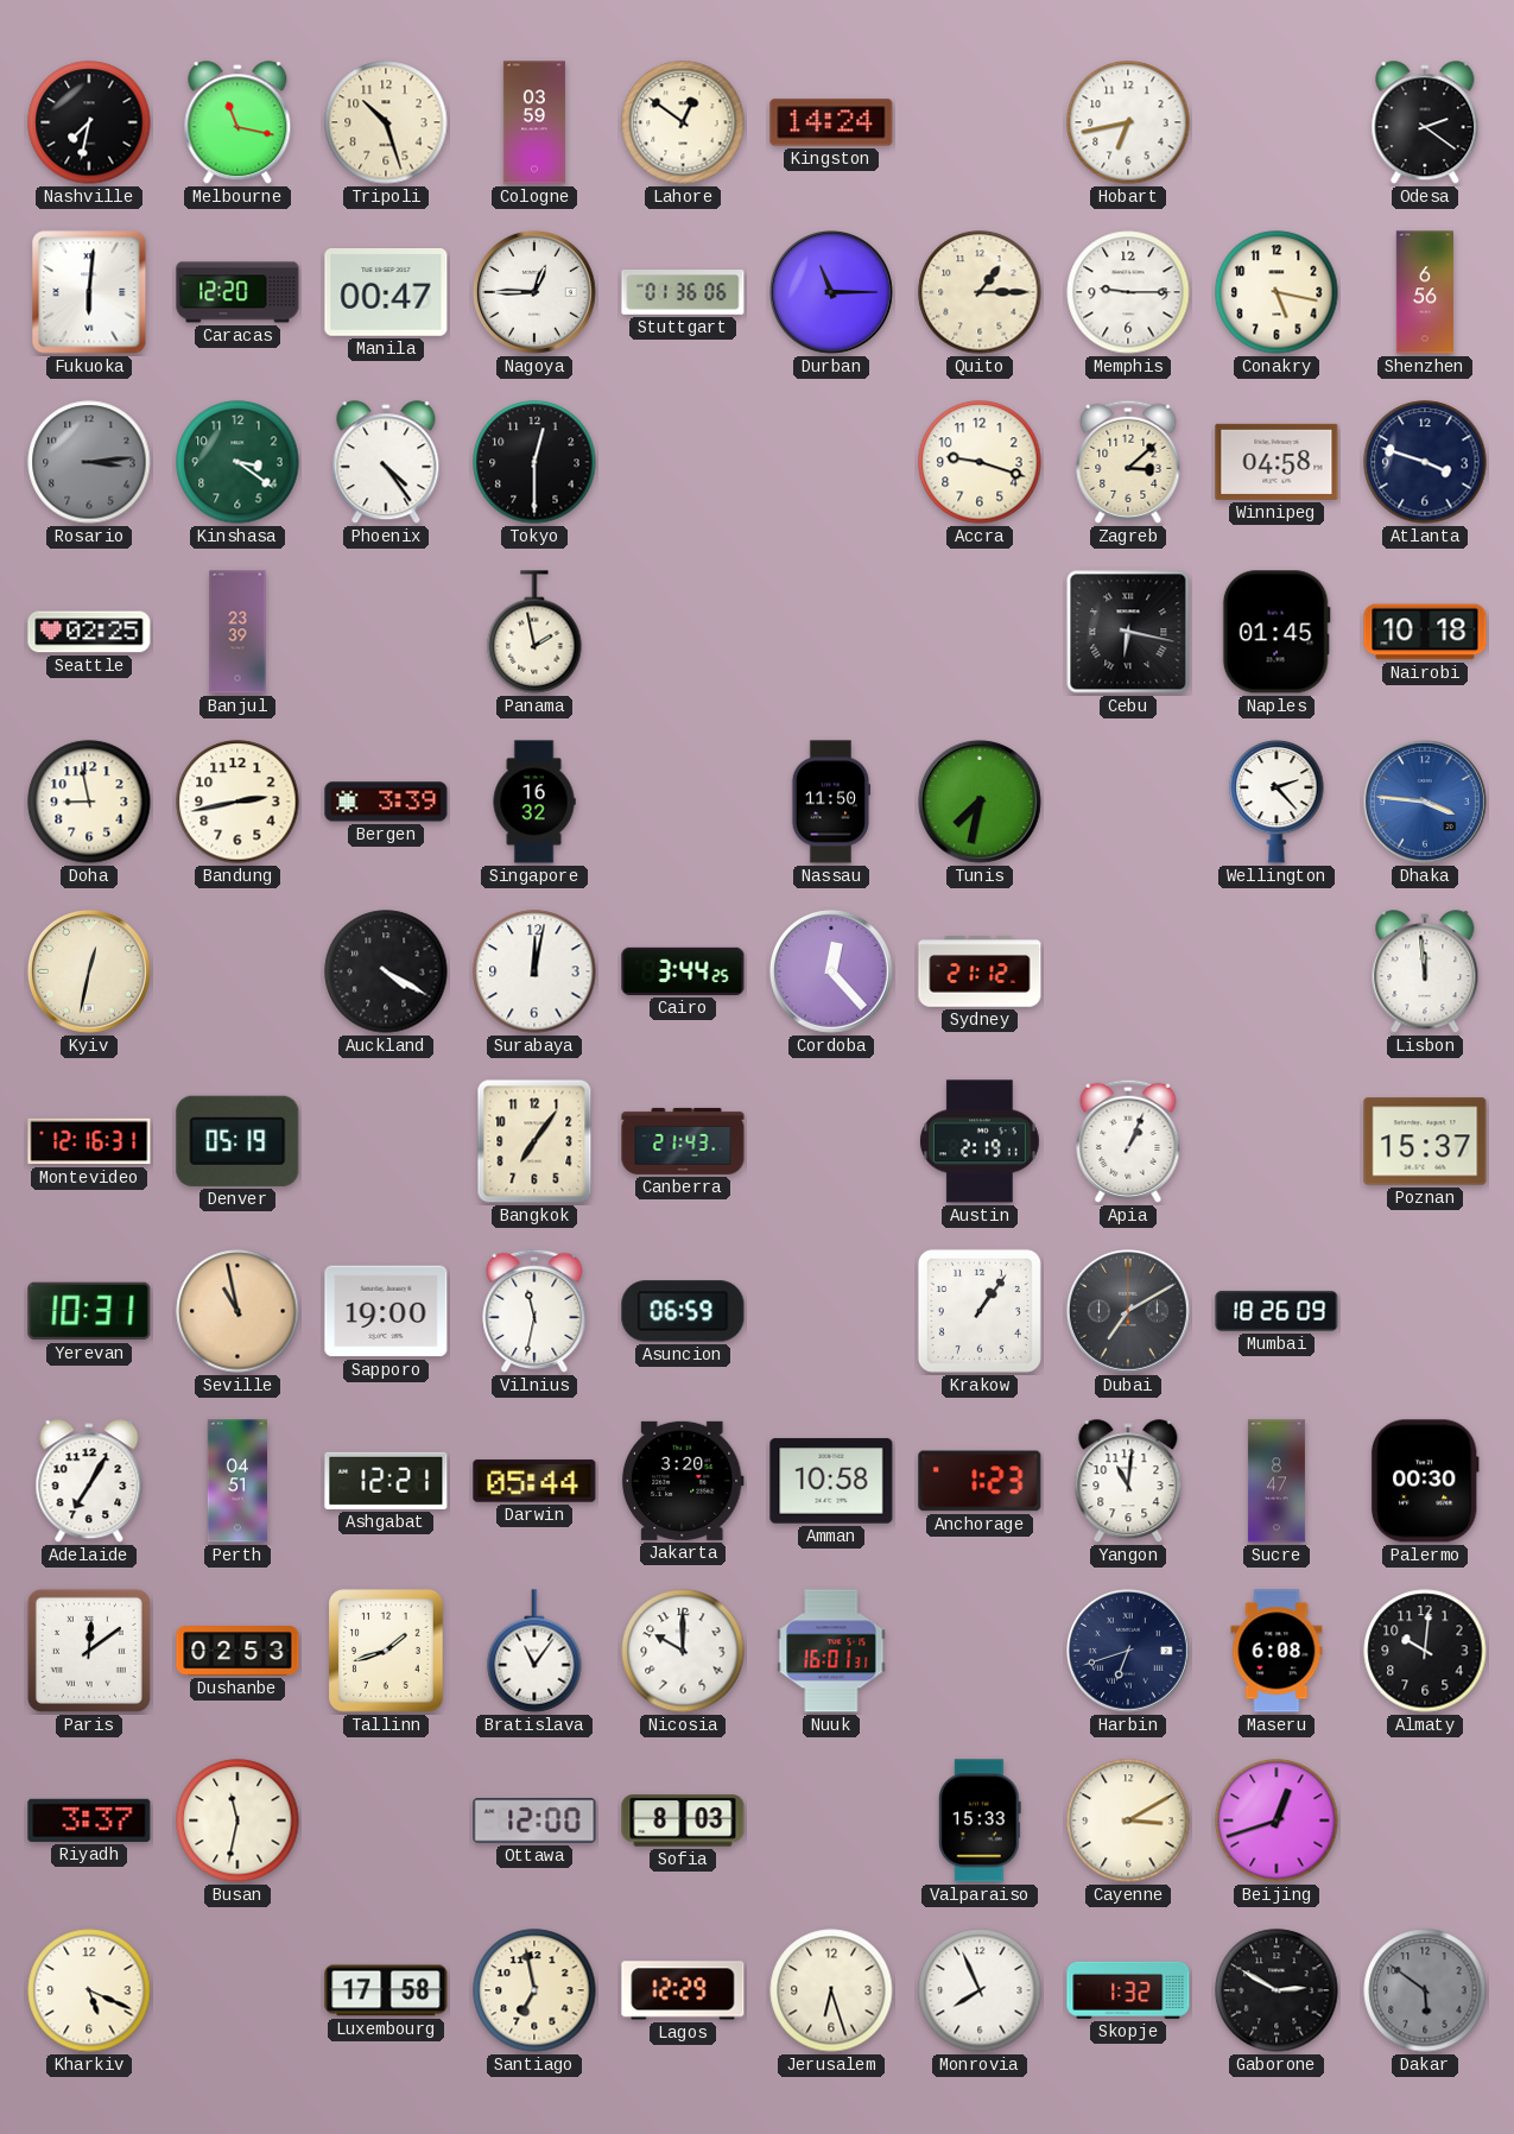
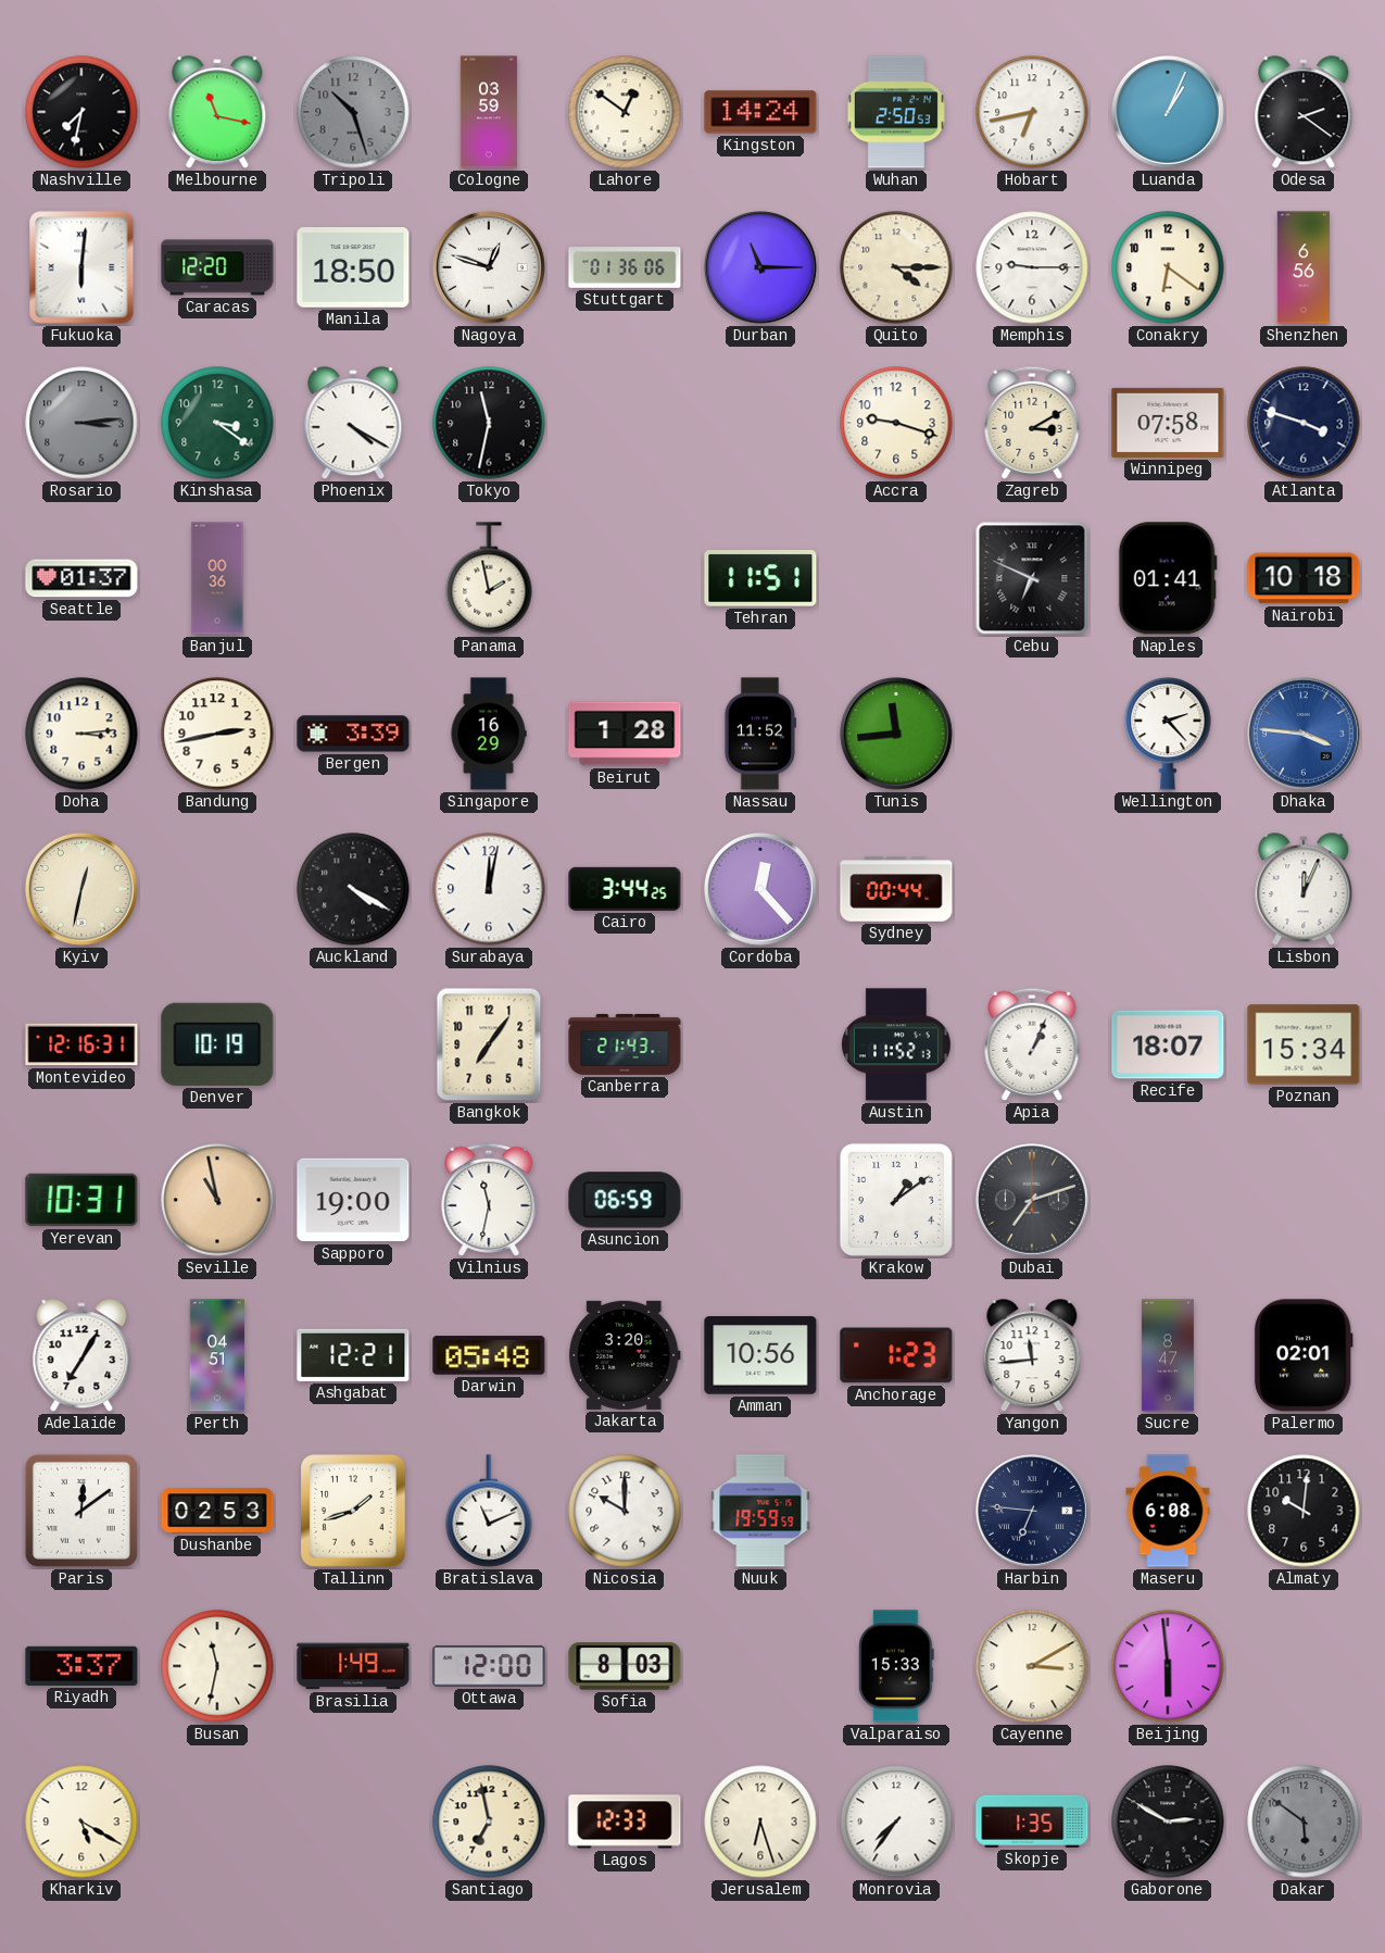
Tripoli dial: cream -> grey (353, 112)
Wuhan: none -> 2:50 (896, 112)
Luanda: none -> 1:04 (1169, 113)
Manila: 00:47 -> 18:50 (353, 267)
Nagoya: 12:45 -> 12:48 (490, 268)
Quito: 1:15 -> 4:15 (896, 267)
Conakry: 5:17 -> 6:21 (1168, 267)
Phoenix: 4:24 -> 4:20 (353, 424)
Tokyo: 12:30 -> 11:32 (489, 423)
Zagreb: 3:08 -> 3:10 (1032, 423)
Winnipeg: 04:58 -> 07:58 (1168, 423)
Seattle: 02:25 -> 01:37 (81, 578)
Banjul: 23:39 -> 00:36 (217, 578)
Tehran: none -> 11:51 (760, 578)
Cebu: 6:17 -> 6:49 (1032, 578)
Naples: 01:45 -> 01:41 (1168, 578)
Doha: 8:58 -> 3:14 (81, 734)
Singapore: 16:32 -> 16:29 (489, 734)
Beirut: none -> 1:28 (625, 734)
Nassau: 11:50 -> 11:52 (759, 734)
Tunis: 7:32 -> 11:44 (897, 735)
Sydney: 21:12 -> 00:44 (896, 889)
Lisbon: 11:59 -> 12:04 (1304, 890)
Denver: 05:19 -> 10:19 (217, 1044)
Austin: 2:19 -> 11:52 (896, 1044)
Recife: none -> 18:07 (1168, 1044)
Poznan: 15:37 -> 15:34 (1304, 1044)
Krakow: 1:06 -> 1:09 (896, 1200)
Dubai: 7:10 -> 7:12 (1033, 1201)
Mumbai: 18:26 -> none (1277, 1311)
Darwin: 05:44 -> 05:48 (489, 1355)
Amman: 10:58 -> 10:56 (760, 1355)
Yangon: 11:01 -> 11:44 (1032, 1356)
Palermo: 00:30 -> 02:01 (1304, 1355)
Bratislava: 11:06 -> 11:11 (489, 1511)
Nuuk: 16:01 -> 19:59 (760, 1511)
Harbin: 6:42 -> 6:46 (1033, 1512)
Brasilia: none -> 1:49 (353, 1666)
Beijing: 12:42 -> 5:59 (1168, 1666)
Kharkiv: 5:19 -> 5:20 (81, 1821)
Luxembourg: 17:58 -> none (386, 1990)
Lagos: 12:29 -> 12:33 (625, 1821)
Monrovia: 7:56 -> 7:36 (896, 1821)
Skopje: 1:32 -> 1:35 (1032, 1821)
